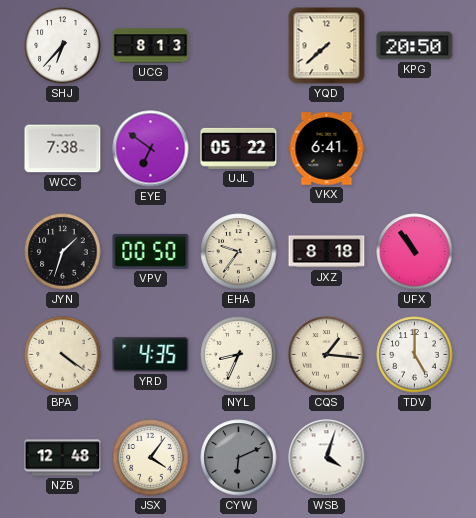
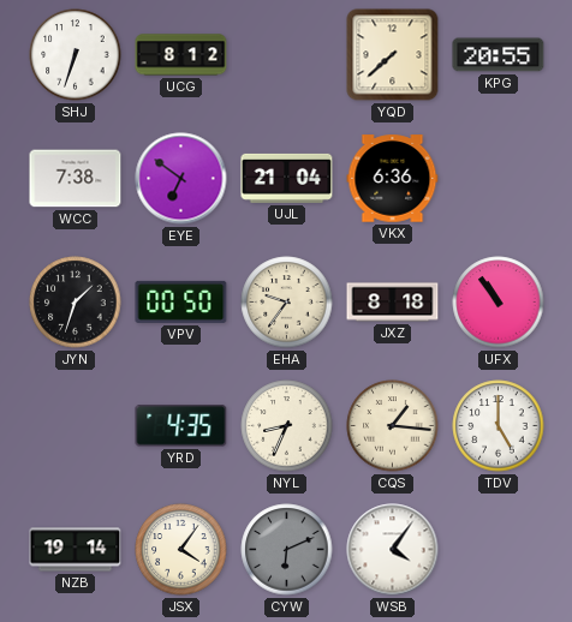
SHJ: 6:37 -> 6:33 (76, 55)
UCG: 8:13 -> 8:12 (181, 55)
KPG: 20:50 -> 20:55 (499, 55)
UJL: 05:22 -> 21:04 (287, 178)
VKX: 6:41 -> 6:36 (393, 179)
BPA: 4:21 -> none (63, 355)
NZB: 12:48 -> 19:14 (76, 550)
WSB: 4:03 -> 4:06 (393, 550)
